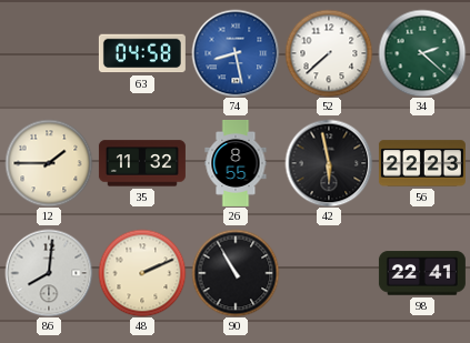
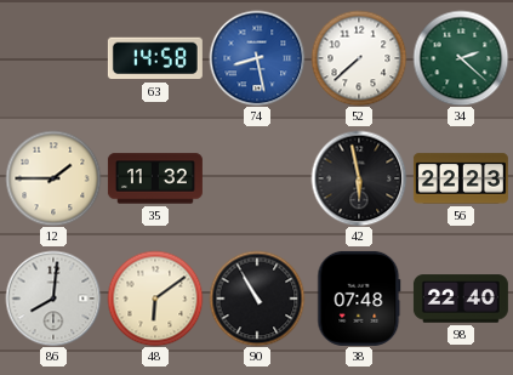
63: 04:58 -> 14:58 (155, 58)
26: 8:55 -> none (236, 163)
48: 2:11 -> 6:09 (155, 299)
38: none -> 07:48 (359, 299)
98: 22:41 -> 22:40 (461, 299)
